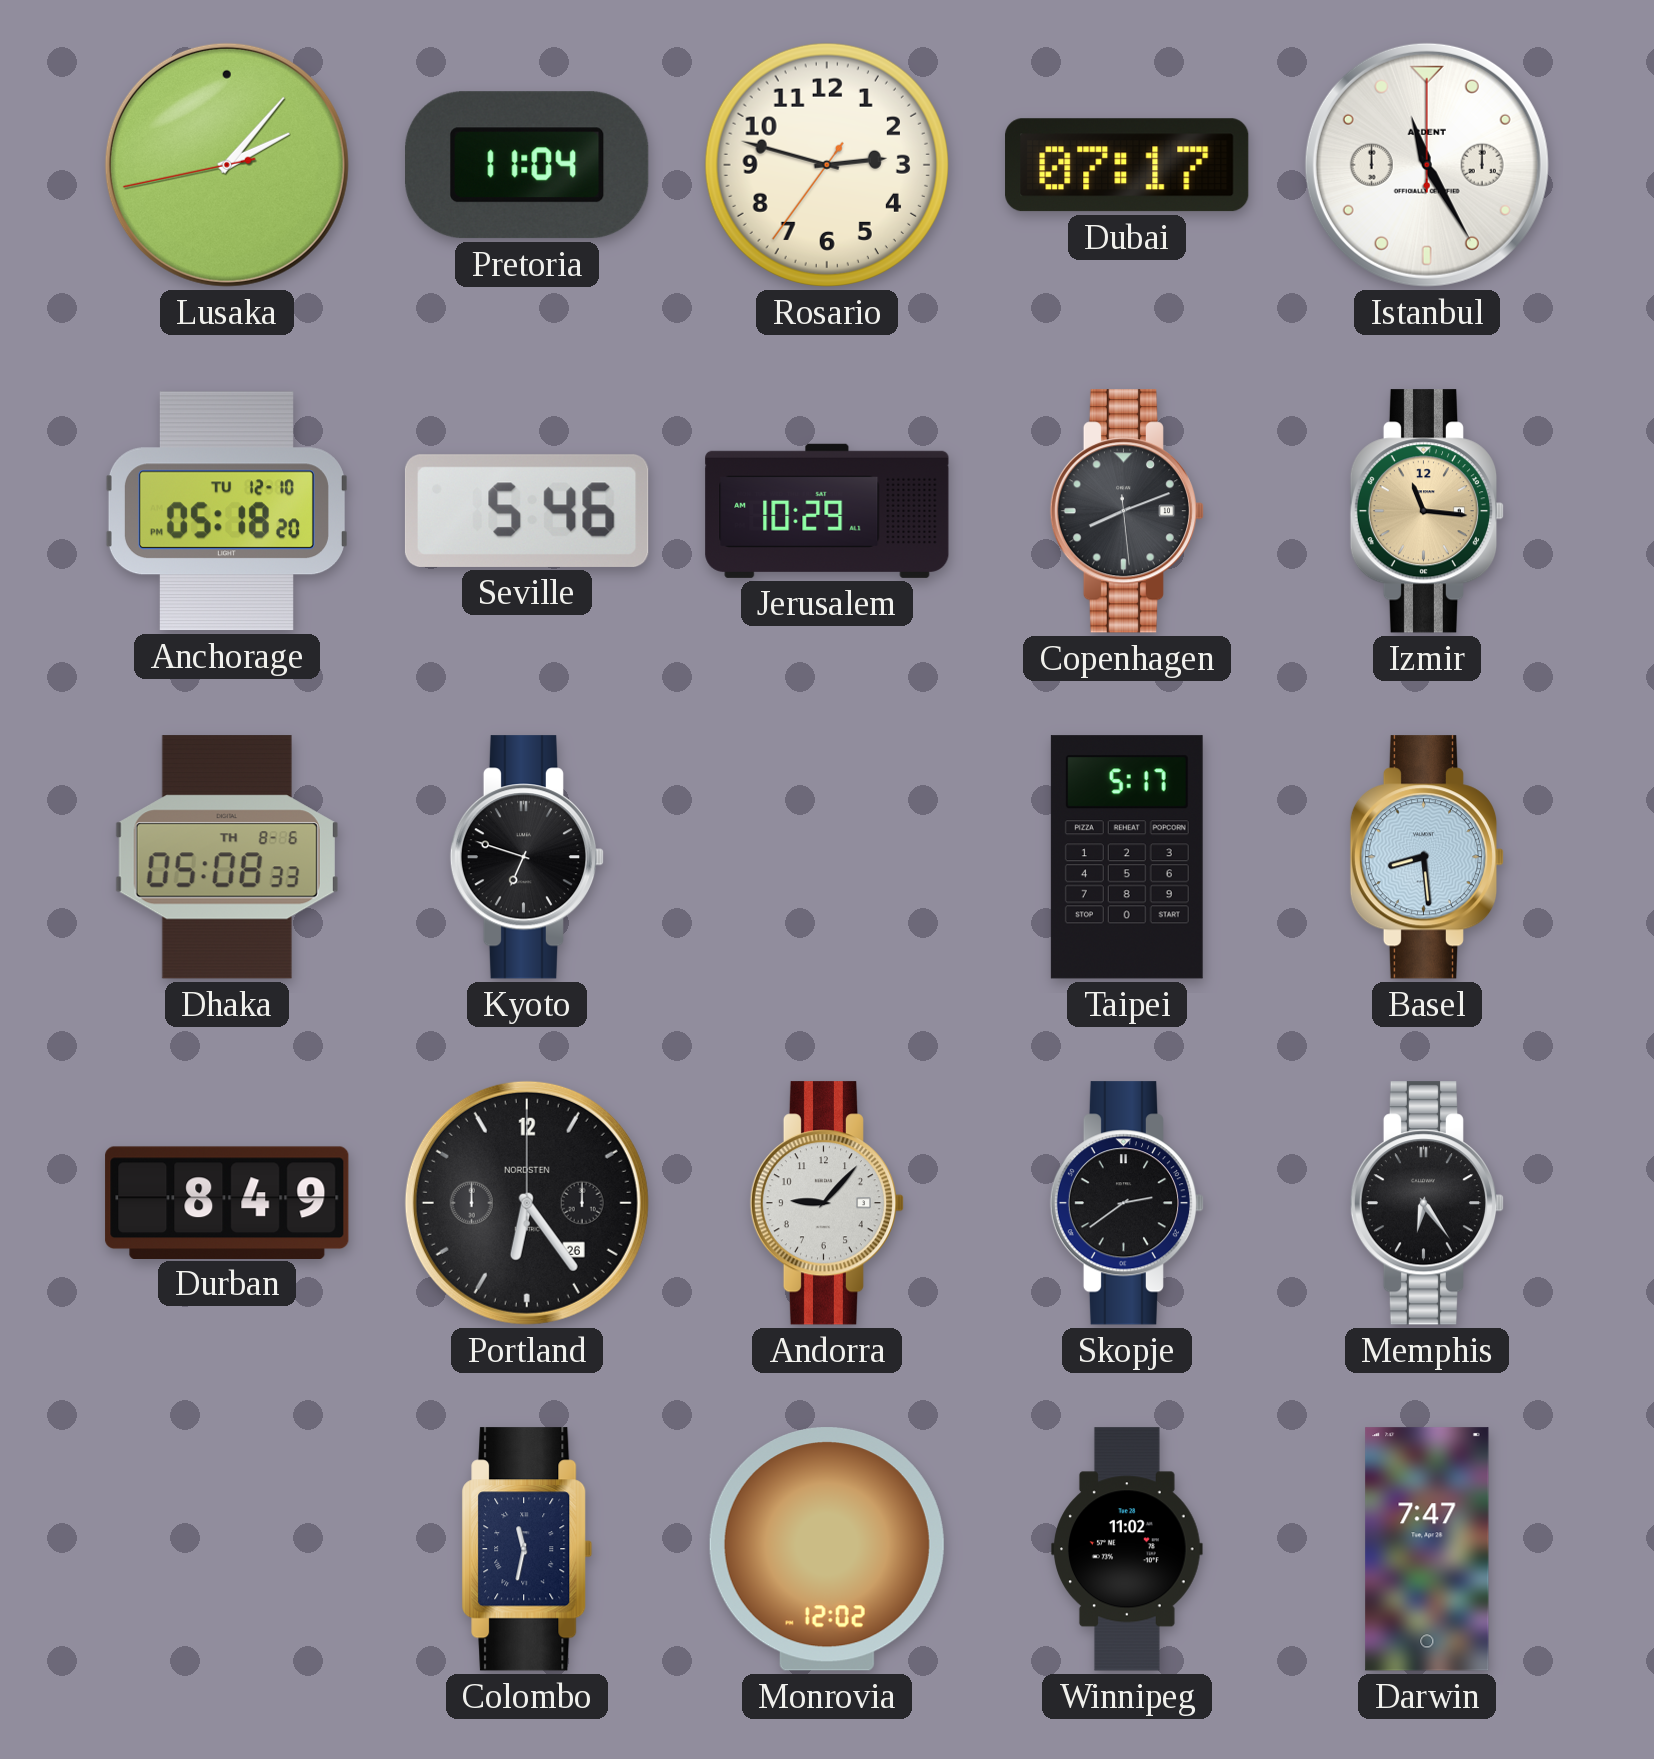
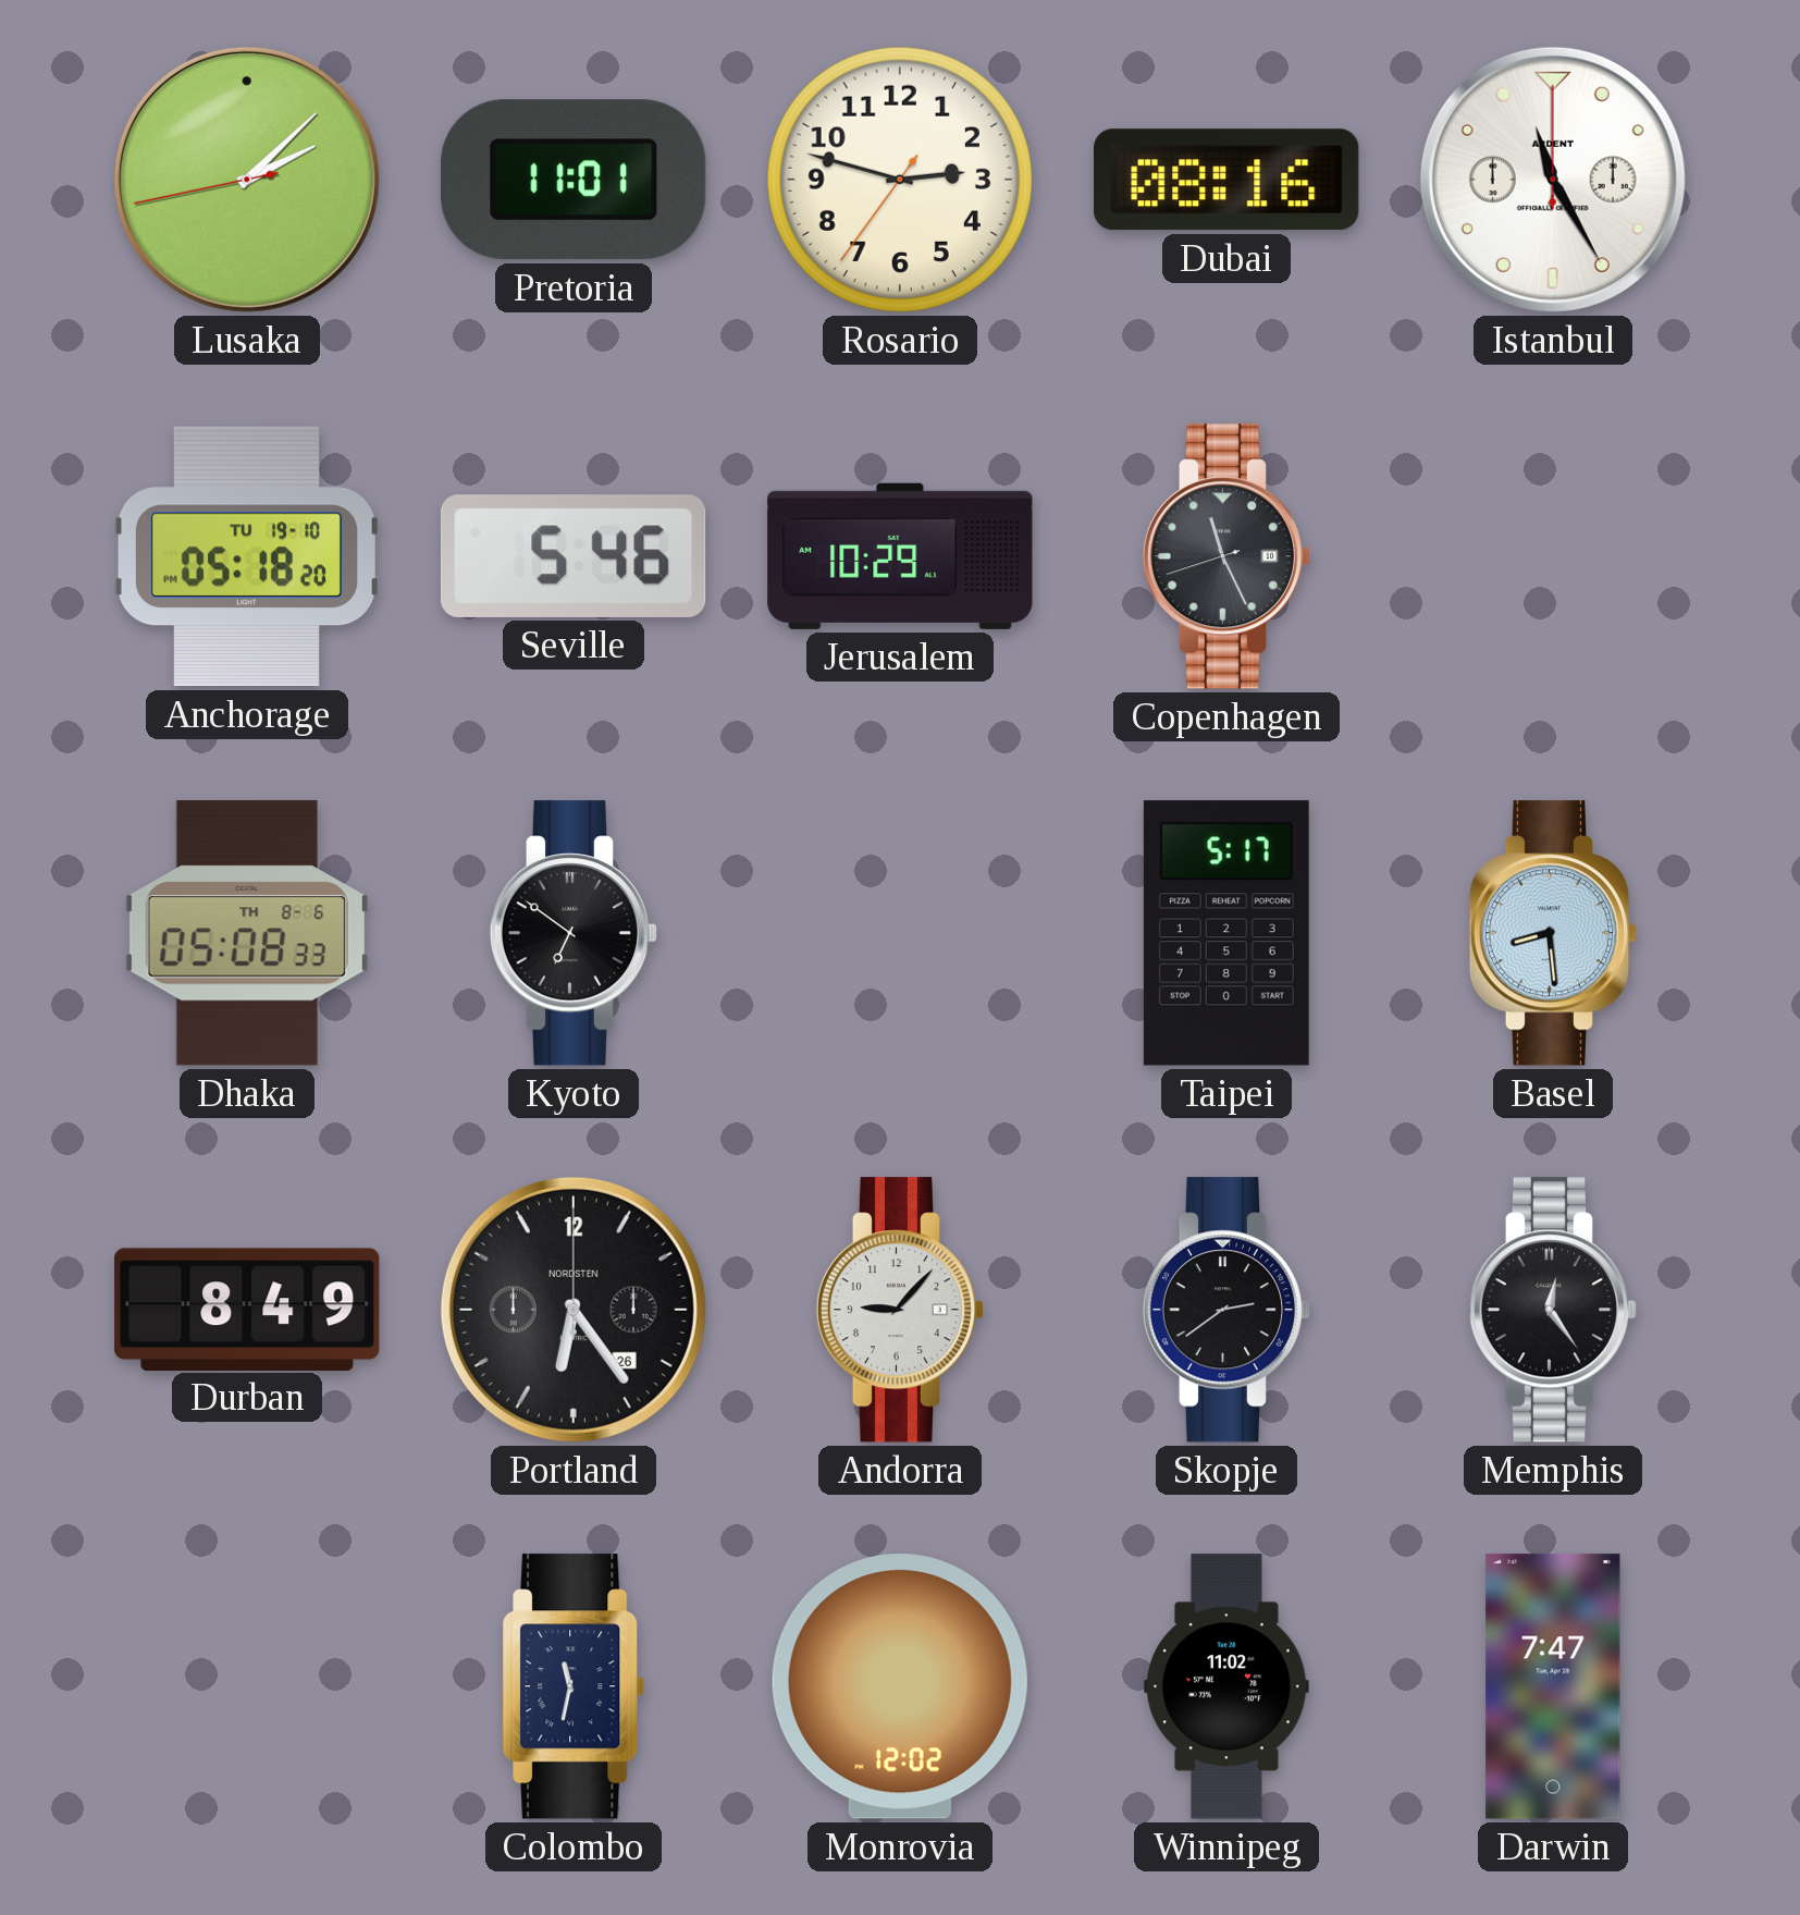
Lusaka: 2:06 -> 2:07 (247, 180)
Pretoria: 11:04 -> 11:01 (575, 180)
Dubai: 07:17 -> 08:16 (1226, 180)
Anchorage date: TU 12-10 -> TU 19-10 (247, 556)
Copenhagen: 8:11 -> 11:25 (1226, 556)
Izmir: 11:16 -> none (1427, 511)
Kyoto: 6:48 -> 6:51 (574, 933)
Memphis: 6:24 -> 12:24 (1553, 1310)
